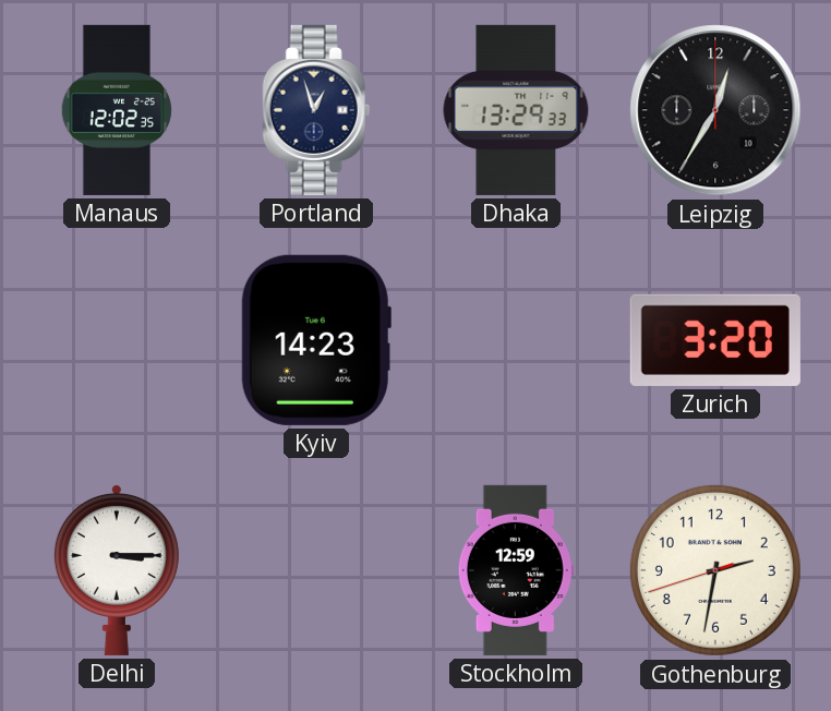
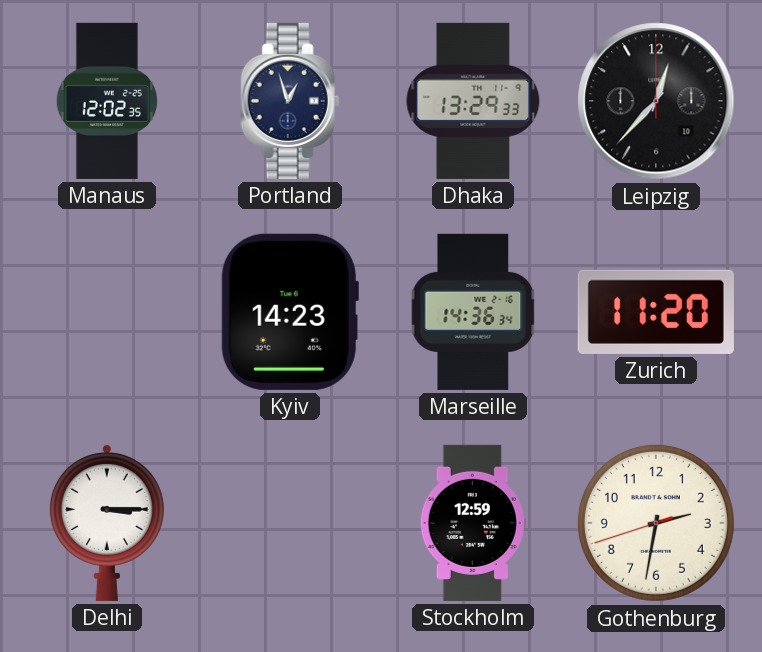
Leipzig: 12:35 -> 12:37 (656, 101)
Marseille: none -> 14:36 (473, 312)
Zurich: 3:20 -> 11:20 (656, 312)
